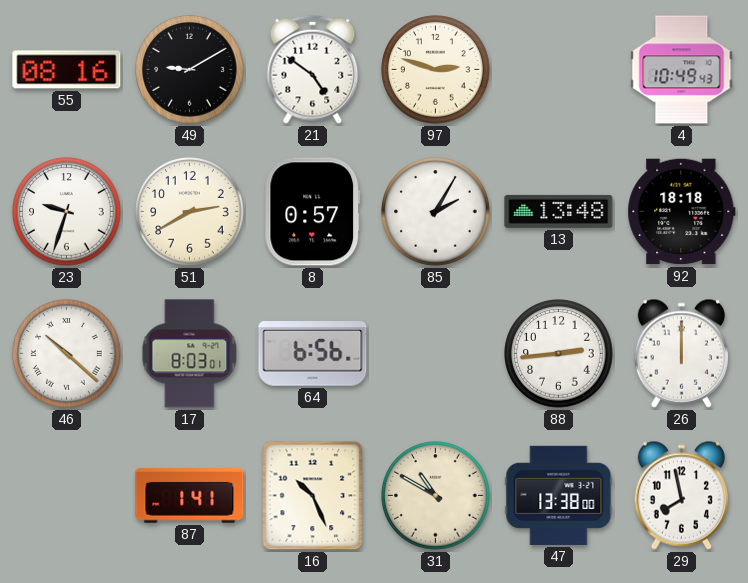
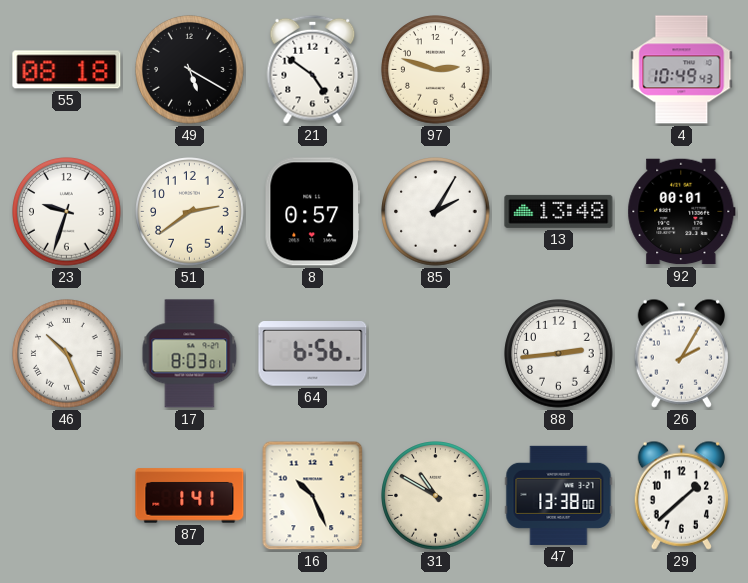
55: 08:16 -> 08:18 (67, 70)
49: 9:10 -> 5:20 (190, 70)
51: 2:40 -> 2:39 (190, 212)
92: 18:18 -> 00:01 (682, 212)
46: 10:22 -> 10:26 (67, 354)
26: 12:00 -> 2:05 (681, 353)
29: 7:58 -> 1:38 (681, 495)
